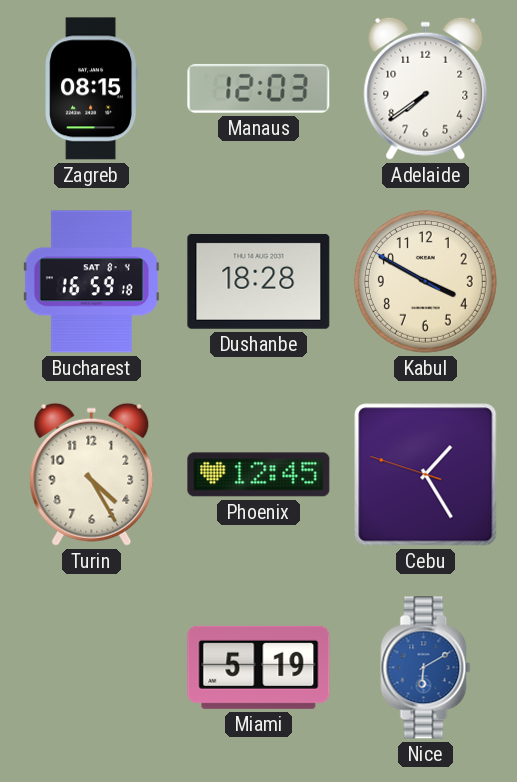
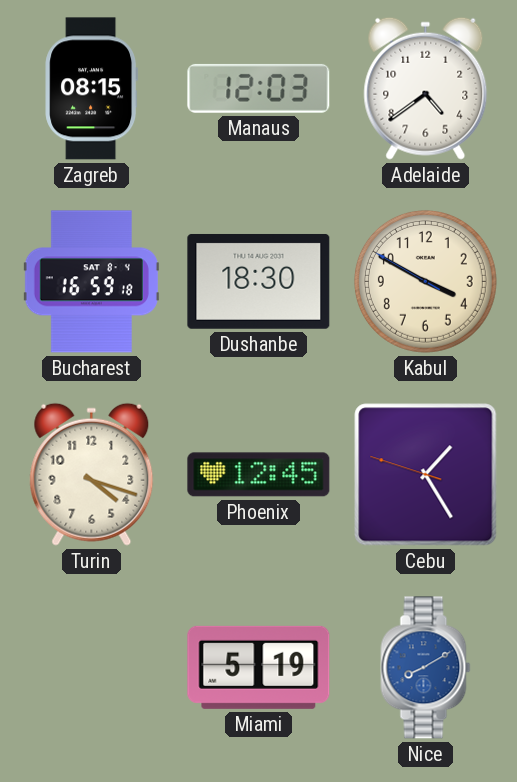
Adelaide: 7:39 -> 4:39 (426, 88)
Dushanbe: 18:28 -> 18:30 (259, 281)
Turin: 4:25 -> 4:18 (92, 474)
Nice: 6:10 -> 8:10 (426, 668)
